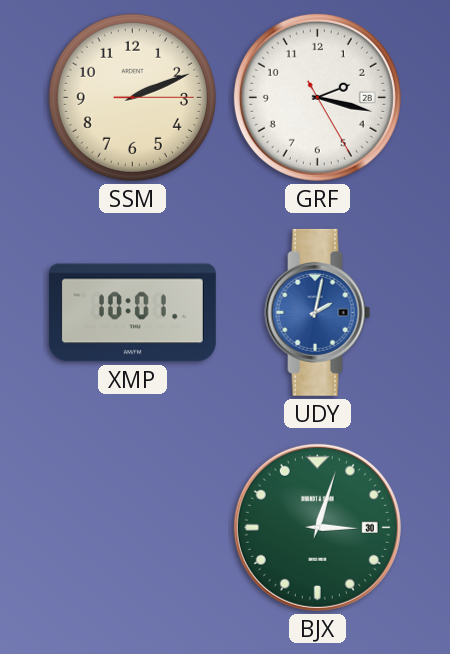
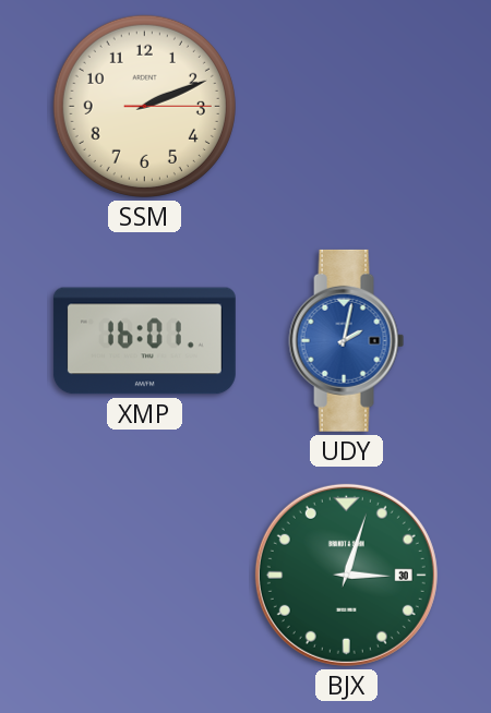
GRF: 2:17 -> none (317, 97)
XMP: 10:01 -> 16:01 (144, 341)
